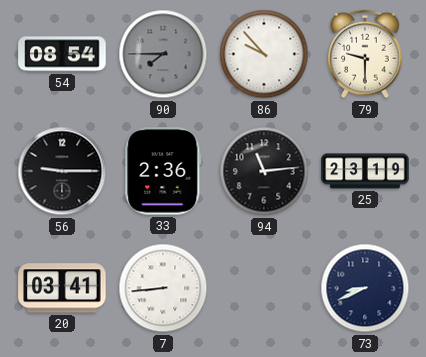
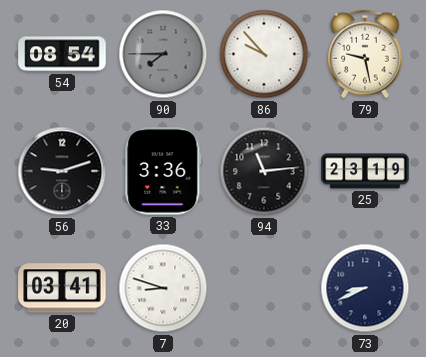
79: 9:30 -> 9:28 (365, 54)
56: 9:15 -> 9:12 (62, 171)
33: 2:36 -> 3:36 (163, 171)
7: 8:44 -> 8:48 (163, 288)
